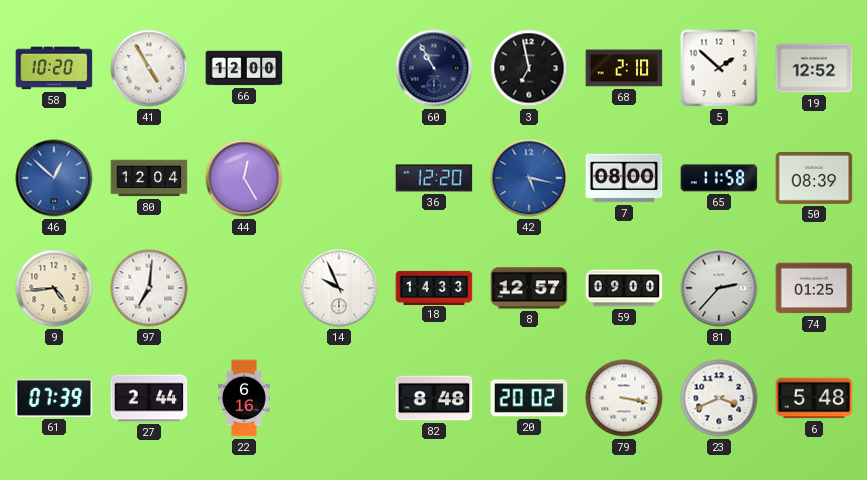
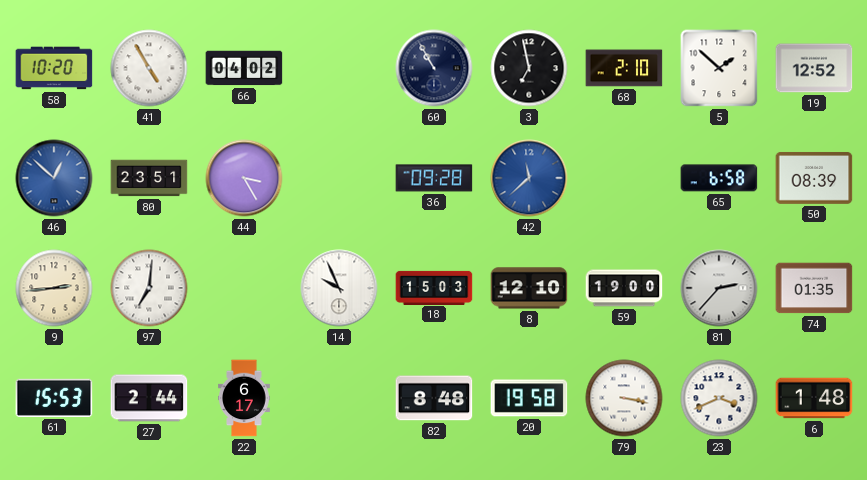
66: 12:00 -> 04:02 (244, 68)
80: 12:04 -> 23:51 (149, 178)
44: 12:25 -> 3:25 (244, 178)
36: 12:20 -> 09:28 (434, 178)
42: 5:17 -> 11:38 (529, 178)
7: 08:00 -> none (624, 178)
65: 11:58 -> 6:58 (719, 178)
9: 4:44 -> 2:44 (54, 288)
18: 14:33 -> 15:03 (434, 287)
8: 12:57 -> 12:10 (529, 288)
59: 09:00 -> 19:00 (624, 288)
74: 01:25 -> 01:35 (814, 288)
61: 07:39 -> 15:53 (54, 398)
22: 6:16 -> 6:17 (245, 398)
20: 20:02 -> 19:58 (529, 398)
6: 5:48 -> 1:48 (814, 398)
